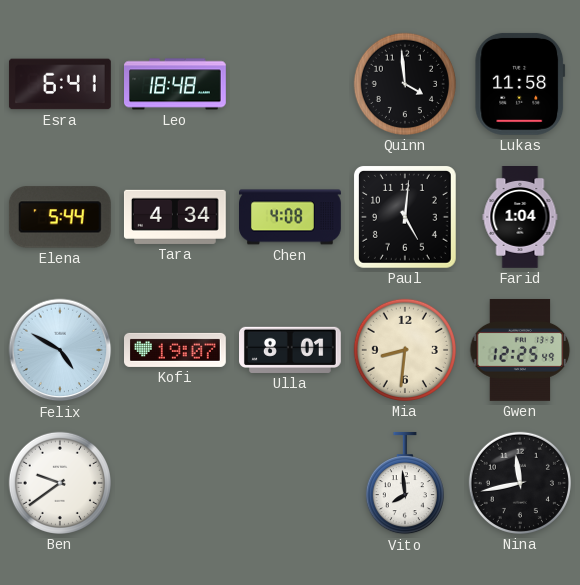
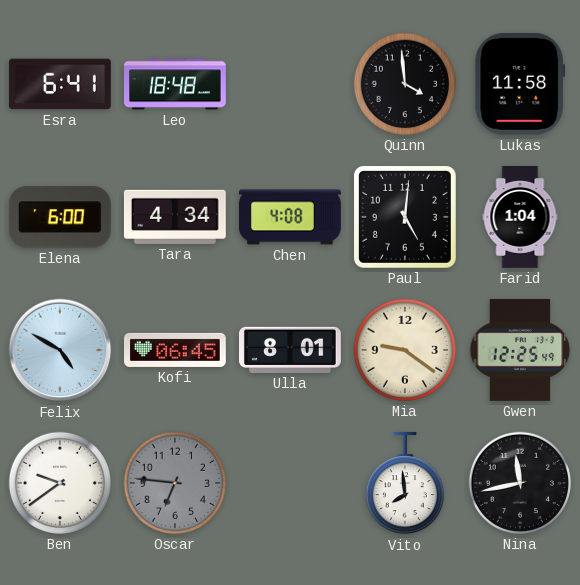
Elena: 5:44 -> 6:00 (60, 217)
Kofi: 19:07 -> 06:45 (176, 350)
Mia: 8:31 -> 9:21 (405, 350)
Oscar: none -> 6:46 (175, 483)
